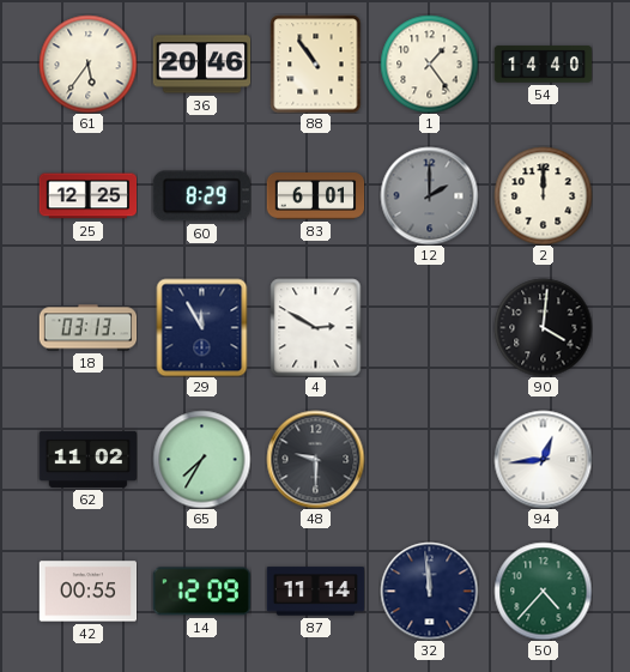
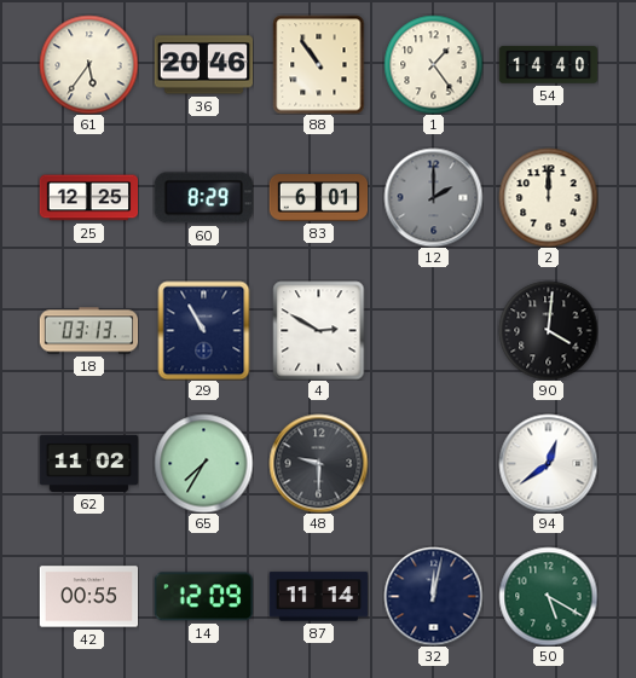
29: 11:55 -> 10:55 (204, 330)
94: 12:44 -> 12:39 (548, 463)
32: 11:59 -> 12:02 (433, 596)
50: 4:37 -> 5:20 (548, 596)
